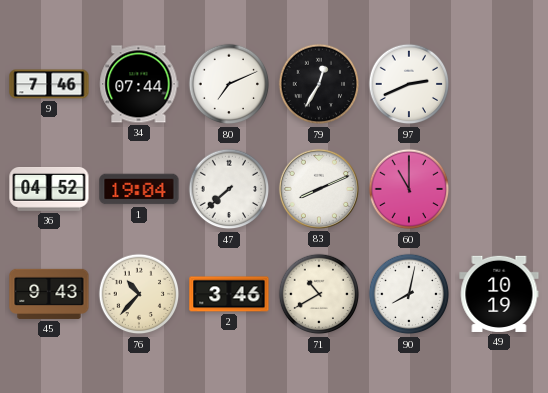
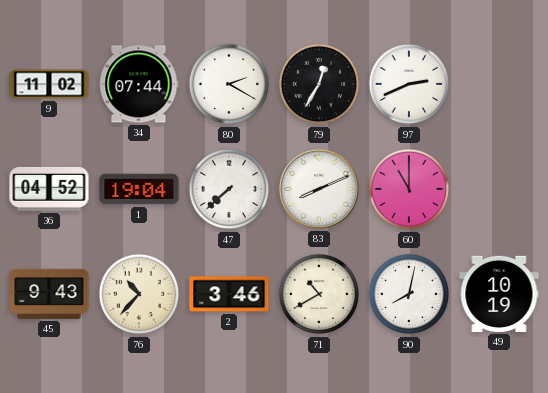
9: 7:46 -> 11:02 (49, 84)
80: 7:11 -> 2:20 (229, 84)
